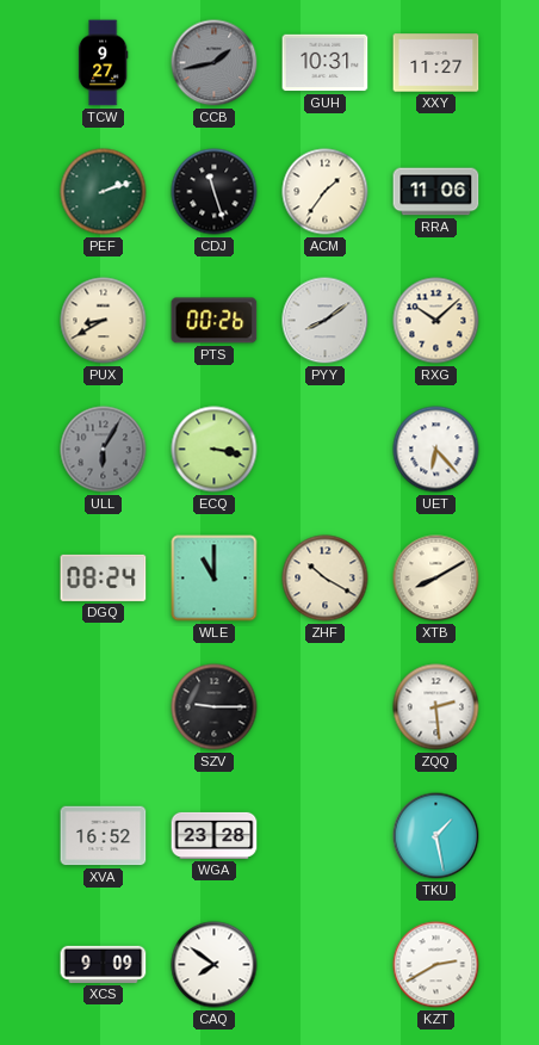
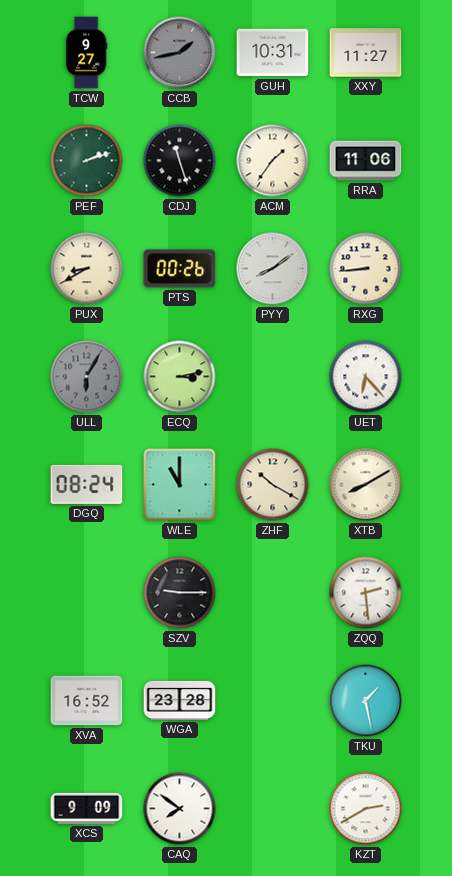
RXG: 10:08 -> 8:44 (366, 269)
ECQ: 3:17 -> 3:13 (180, 377)
